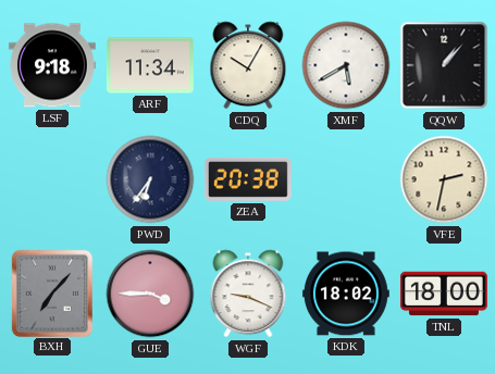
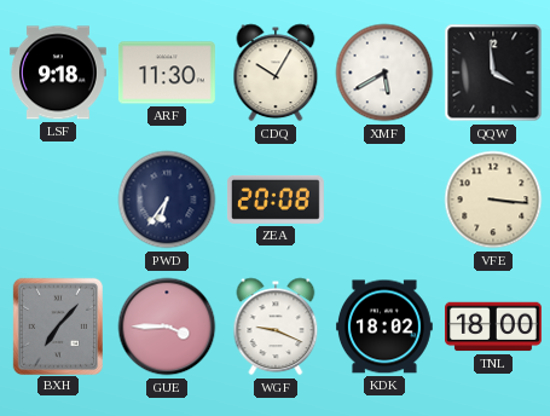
ARF: 11:34 -> 11:30 (167, 73)
QQW: 1:07 -> 3:59 (493, 73)
ZEA: 20:38 -> 20:08 (276, 200)
VFE: 2:32 -> 3:16 (493, 200)
